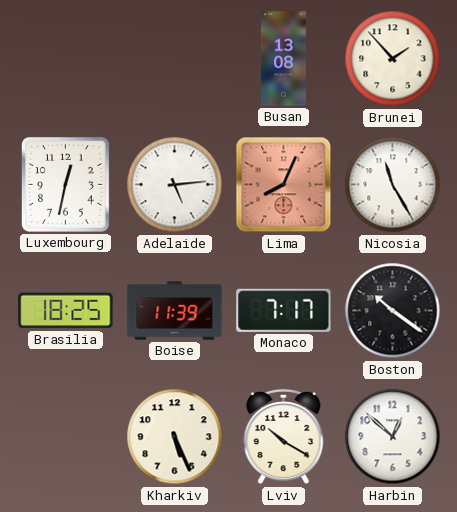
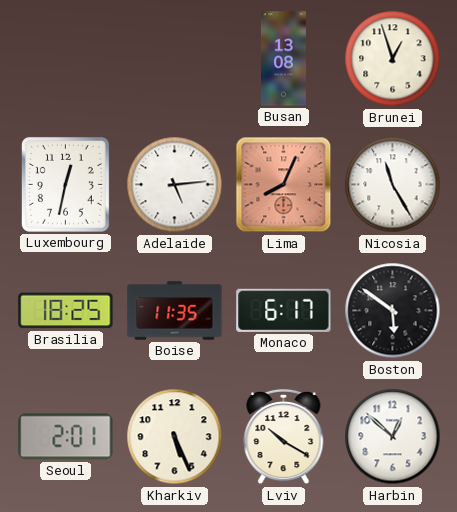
Brunei: 1:53 -> 12:57 (393, 59)
Boise: 11:39 -> 11:35 (175, 311)
Monaco: 7:17 -> 6:17 (284, 310)
Boston: 10:21 -> 5:51 (393, 311)
Seoul: none -> 2:01 (66, 437)
